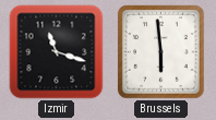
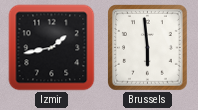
Izmir: 11:18 -> 1:43 (52, 48)
